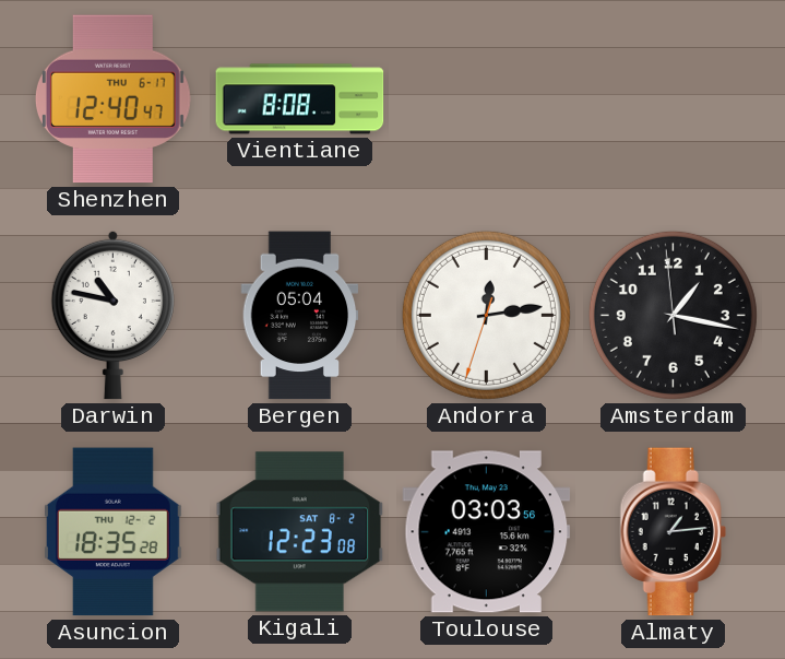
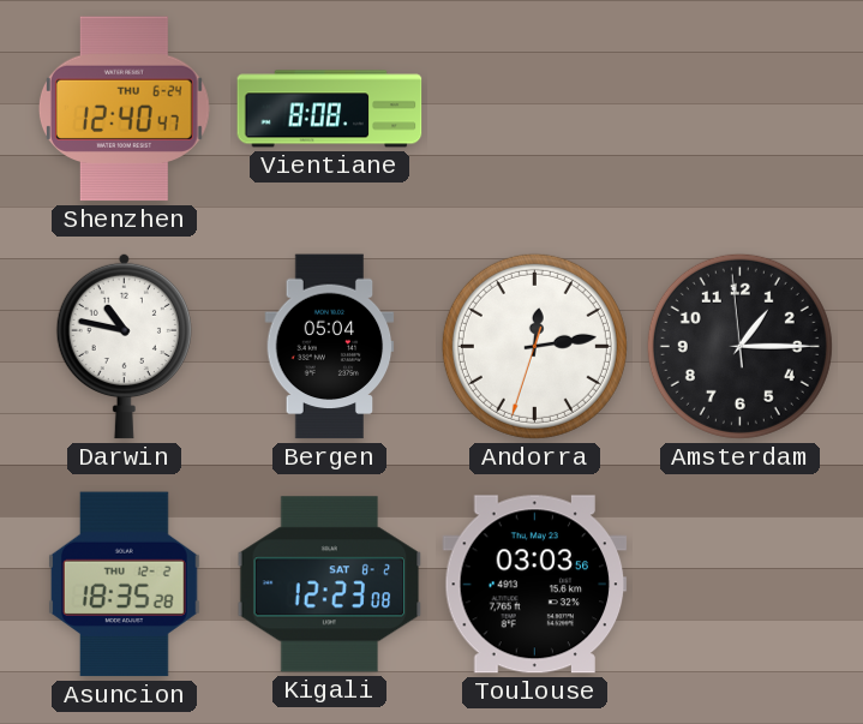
Shenzhen date: THU 6-17 -> THU 6-24 (124, 109)
Amsterdam: 1:16 -> 1:14 (739, 346)
Almaty: 1:14 -> none (673, 532)
